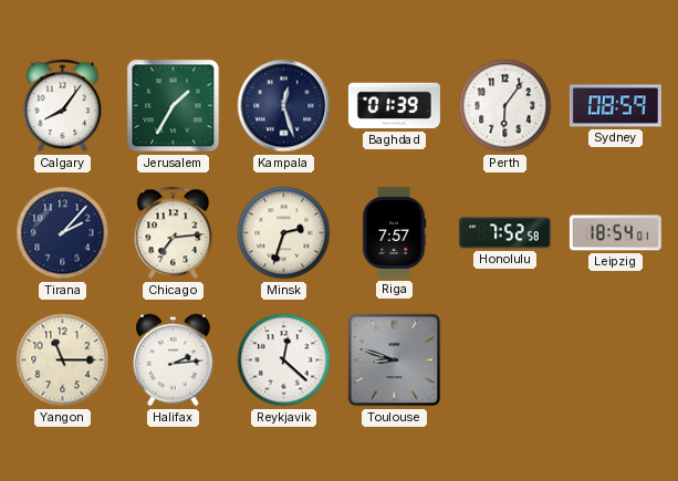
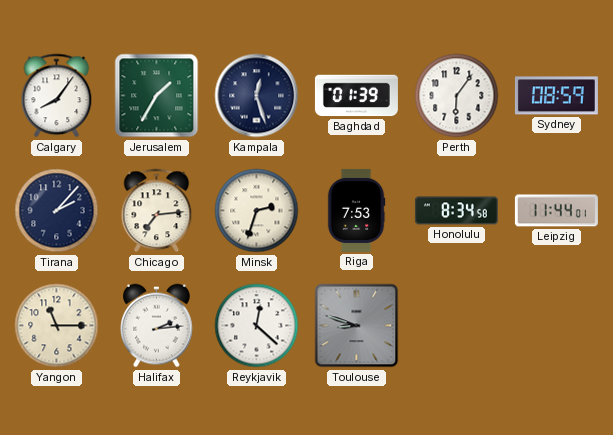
Riga: 7:57 -> 7:53 (356, 210)
Honolulu: 7:52 -> 8:34 (456, 211)
Leipzig: 18:54 -> 11:44 (556, 211)
